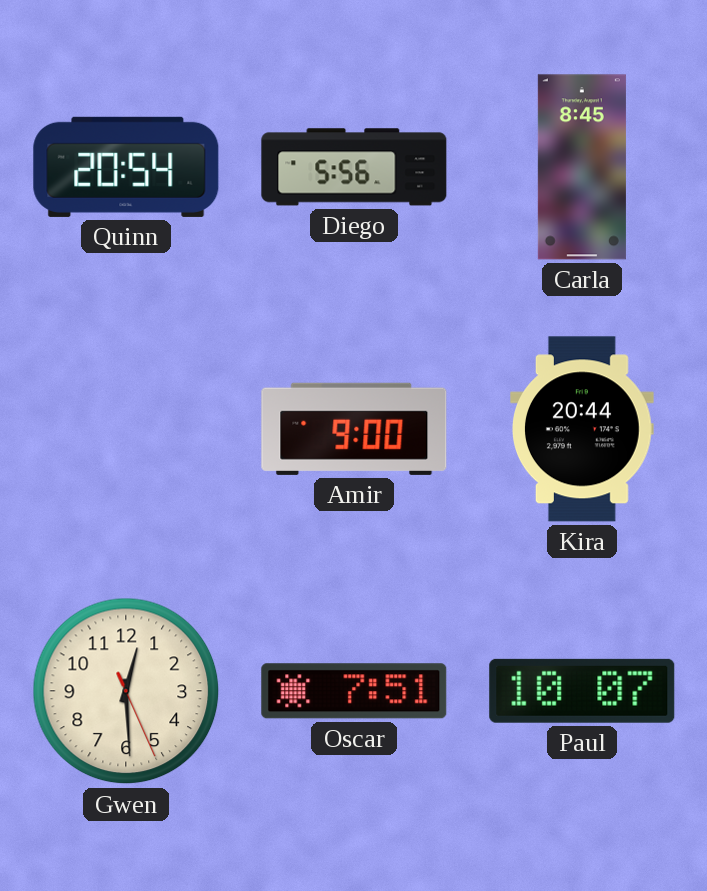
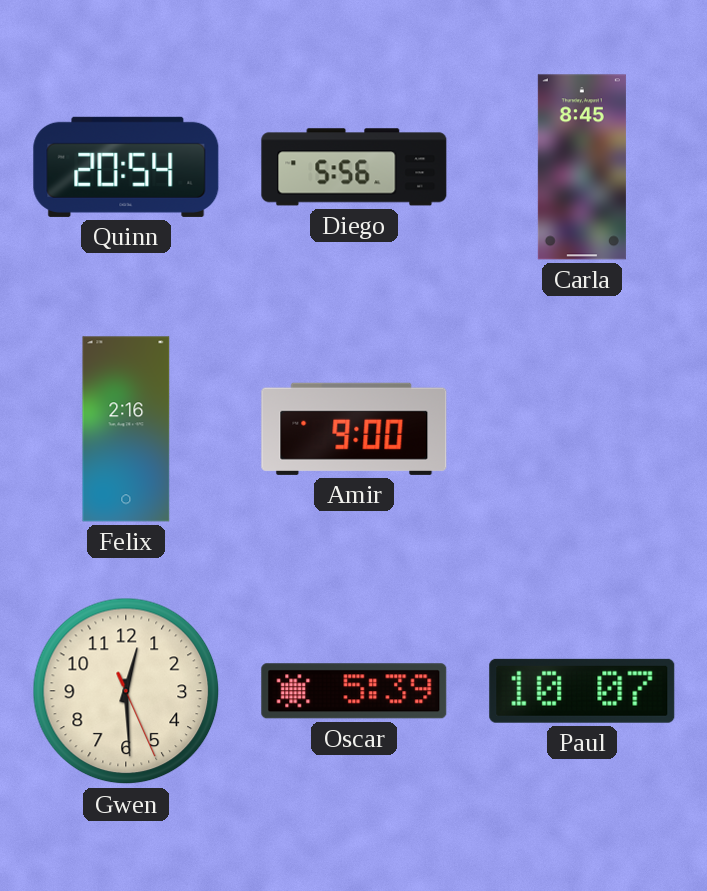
Felix: none -> 2:16 (126, 429)
Kira: 20:44 -> none (583, 429)
Oscar: 7:51 -> 5:39 (354, 691)
